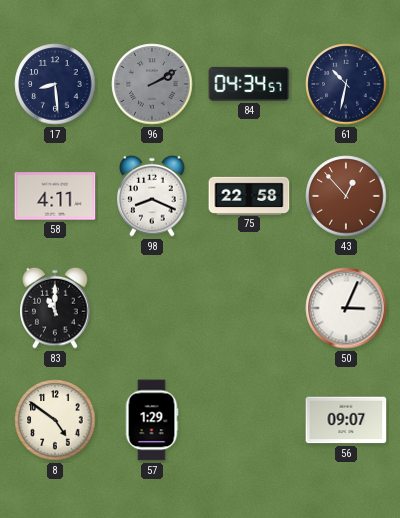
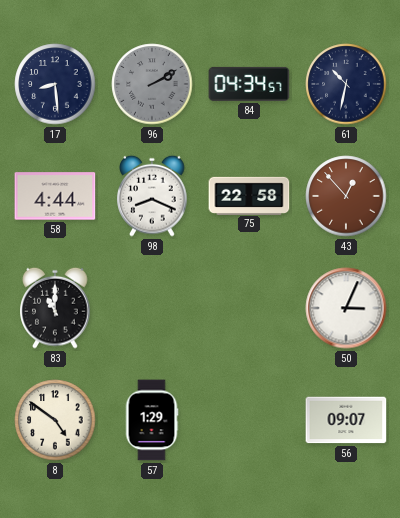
58: 4:11 -> 4:44 (55, 196)
